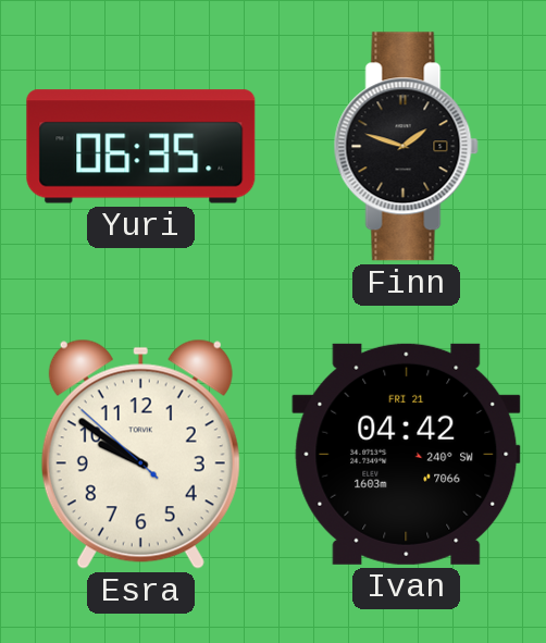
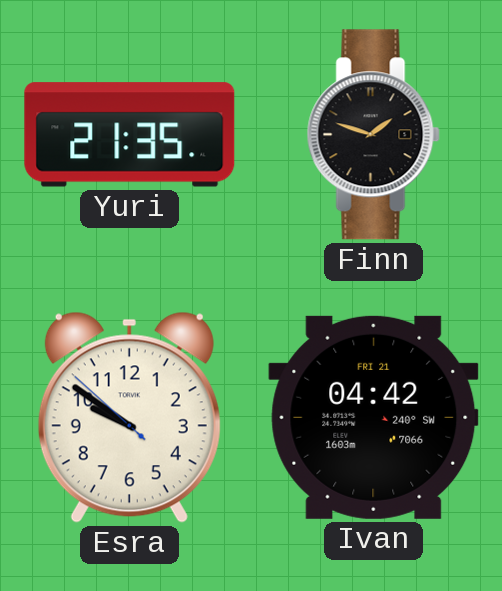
Yuri: 06:35 -> 21:35 (130, 135)
